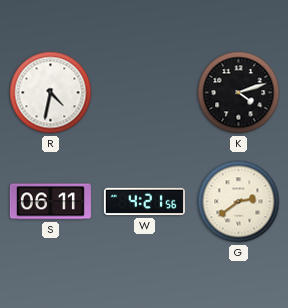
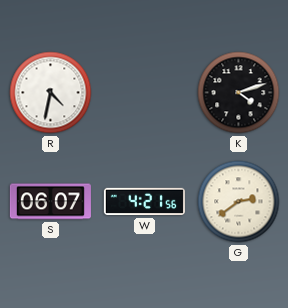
S: 06:11 -> 06:07 (50, 202)
